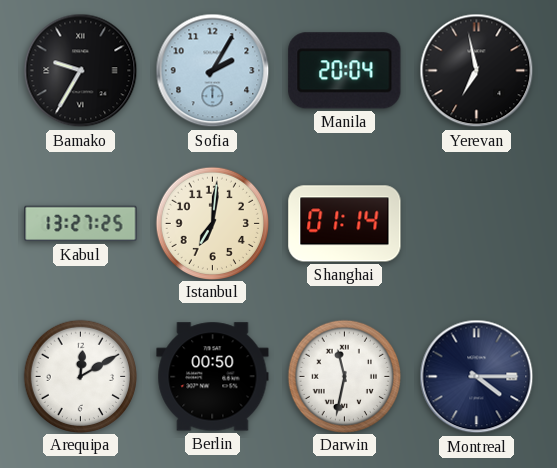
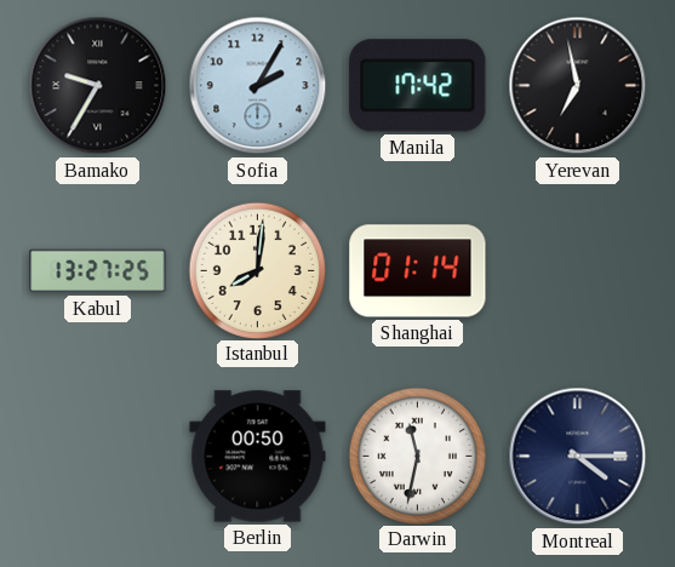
Manila: 20:04 -> 17:42 (418, 86)
Istanbul: 7:01 -> 8:01 (257, 270)
Arequipa: 12:10 -> none (80, 376)
